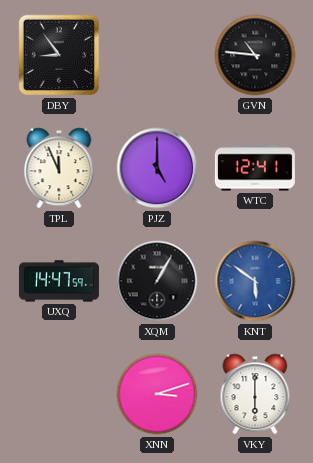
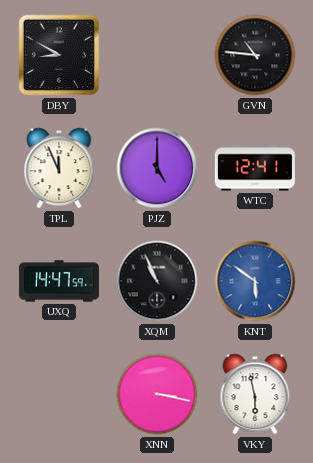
DBY: 8:54 -> 8:50 (59, 55)
XQM: 1:05 -> 10:56 (157, 281)
XNN: 3:12 -> 3:17 (157, 394)
VKY: 6:00 -> 5:58 (255, 394)
